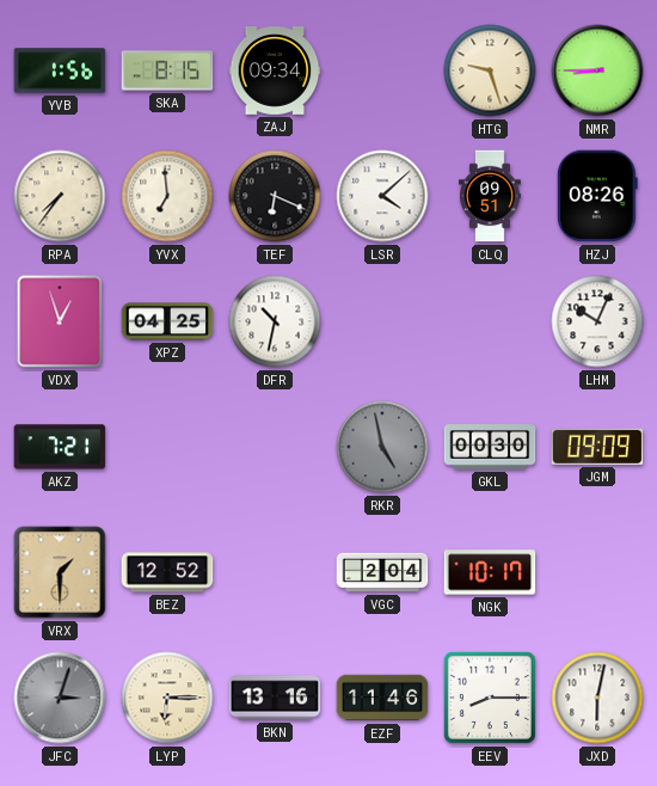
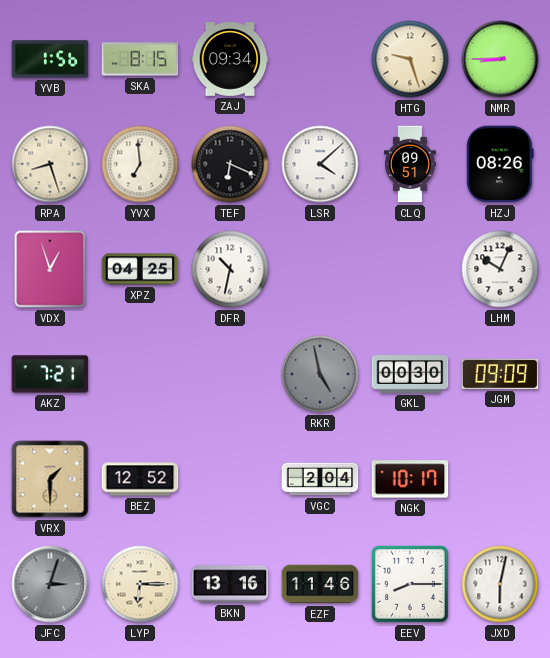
RPA: 7:36 -> 8:27 (50, 164)
